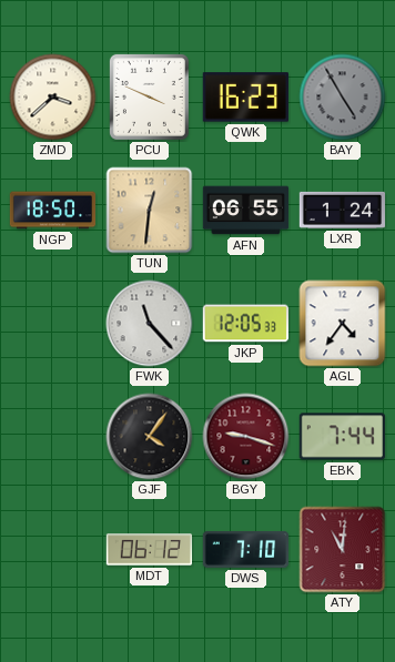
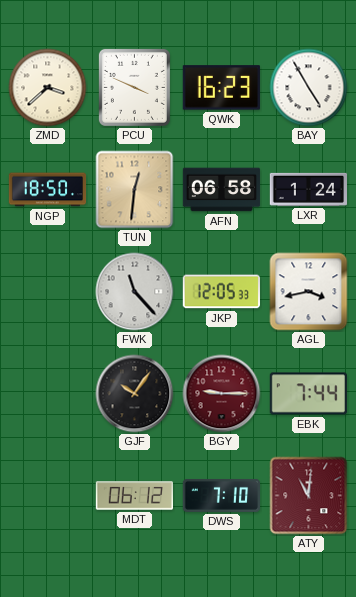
BAY dial: grey -> white (309, 88)
AFN: 06:55 -> 06:58 (222, 190)
AGL: 4:36 -> 3:43 (309, 292)
GJF: 4:06 -> 10:06 (135, 394)
BGY: 9:18 -> 9:15 (222, 394)
